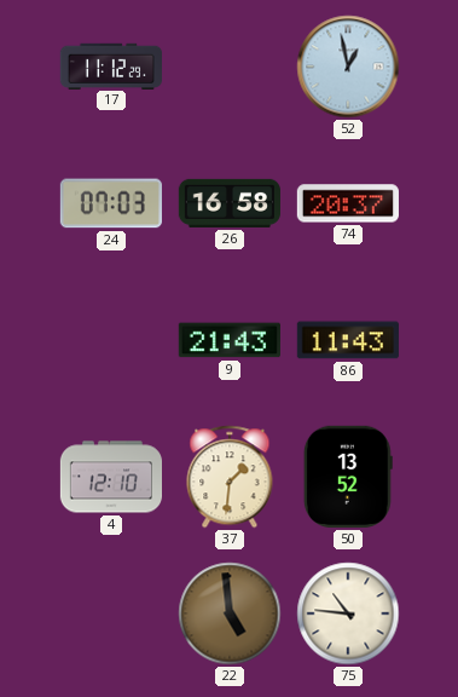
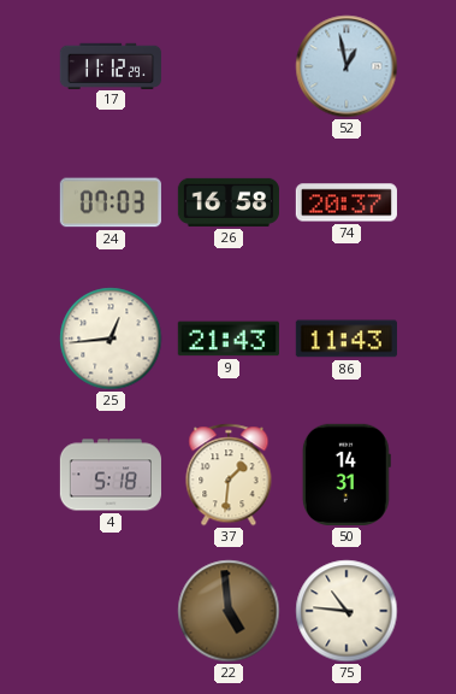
25: none -> 12:44 (111, 339)
4: 12:10 -> 5:18 (109, 475)
50: 13:52 -> 14:31 (347, 475)
